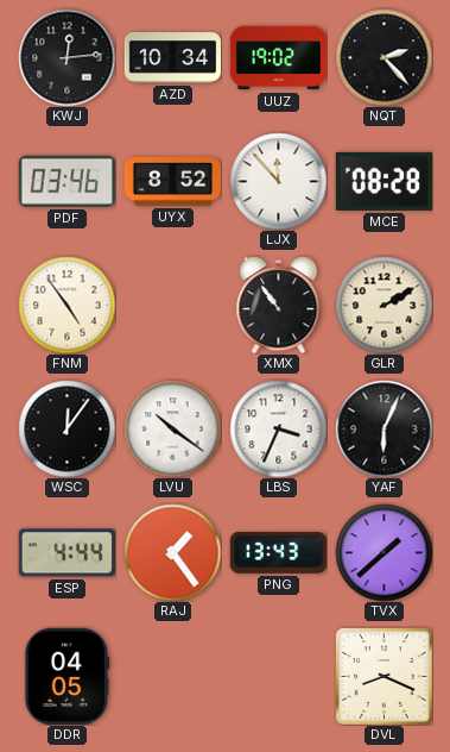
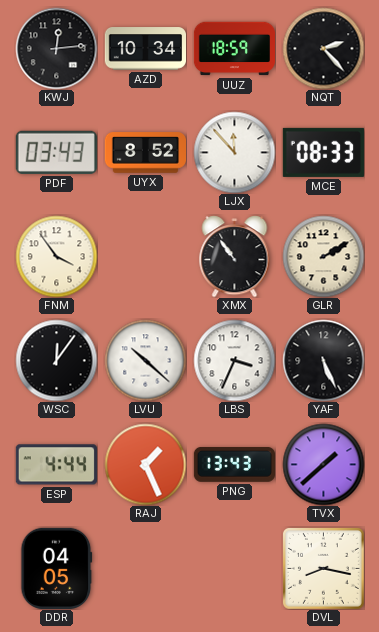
UUZ: 19:02 -> 18:59 (234, 49)
PDF: 03:46 -> 03:43 (56, 152)
MCE: 08:28 -> 08:33 (323, 152)
FNM: 4:54 -> 3:54 (56, 256)
LVU: 10:21 -> 10:22 (145, 360)
YAF: 6:04 -> 5:26 (323, 360)
RAJ: 1:24 -> 1:26 (145, 464)
DVL: 8:19 -> 8:17 (323, 568)
